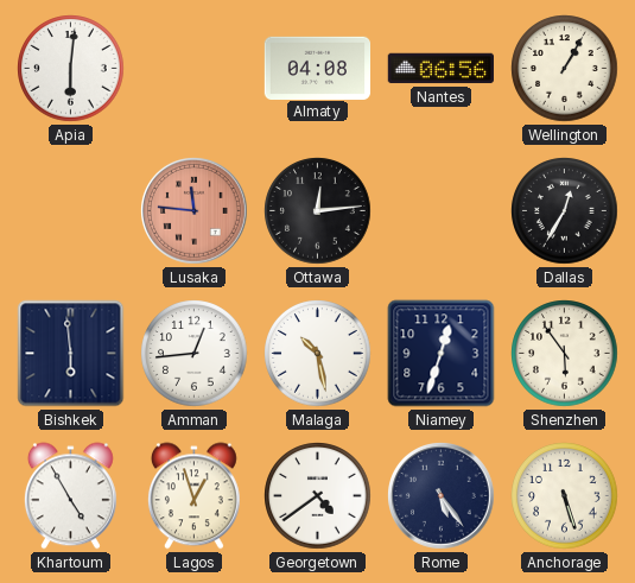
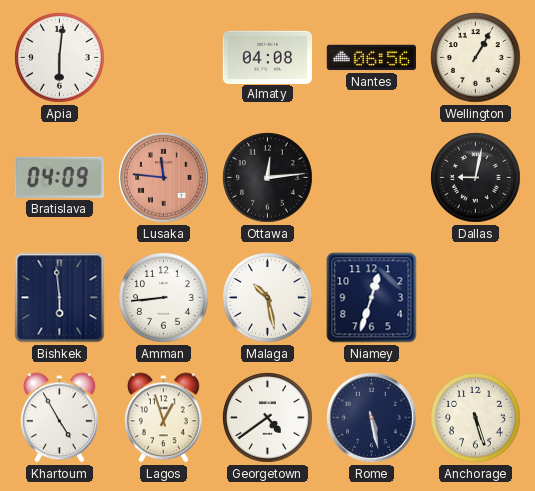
Bratislava: none -> 04:09 (59, 177)
Dallas: 12:35 -> 9:02 (476, 178)
Amman: 12:44 -> 8:44 (164, 298)
Shenzhen: 5:54 -> none (565, 354)
Rome: 5:24 -> 5:28 (372, 418)
